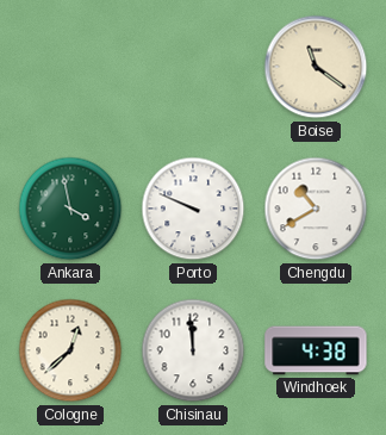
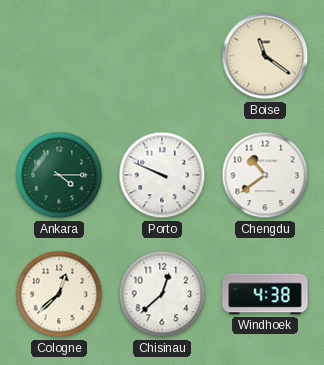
Ankara: 3:58 -> 4:15 (59, 175)
Chengdu: 10:40 -> 10:39 (265, 175)
Chisinau: 11:59 -> 12:38 (162, 294)
